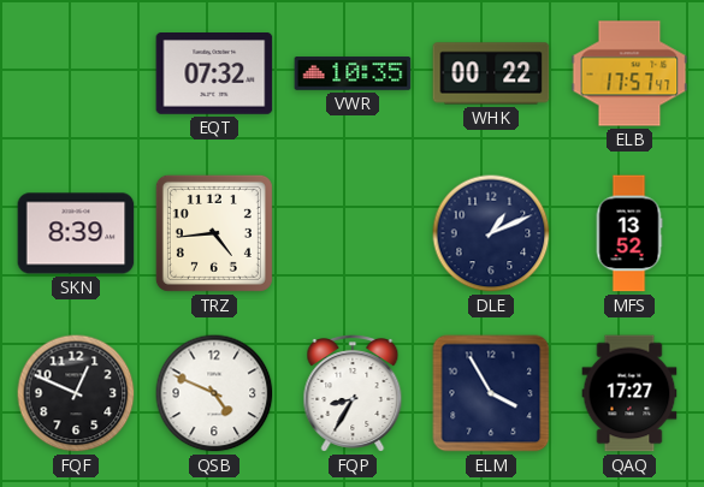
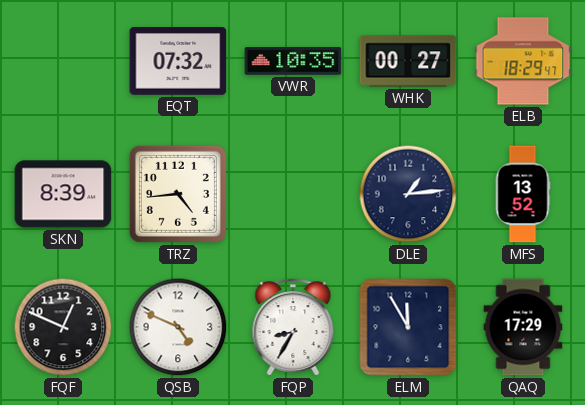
WHK: 00:22 -> 00:27 (408, 61)
ELB: 17:57 -> 18:29 (523, 61)
DLE: 1:11 -> 1:14 (408, 194)
ELM: 3:55 -> 11:55 (408, 327)
QAQ: 17:27 -> 17:29 (523, 327)
